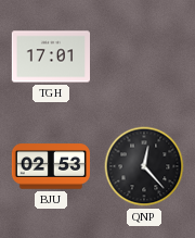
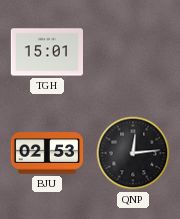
TGH: 17:01 -> 15:01 (46, 52)
QNP: 12:23 -> 12:14 (133, 153)
